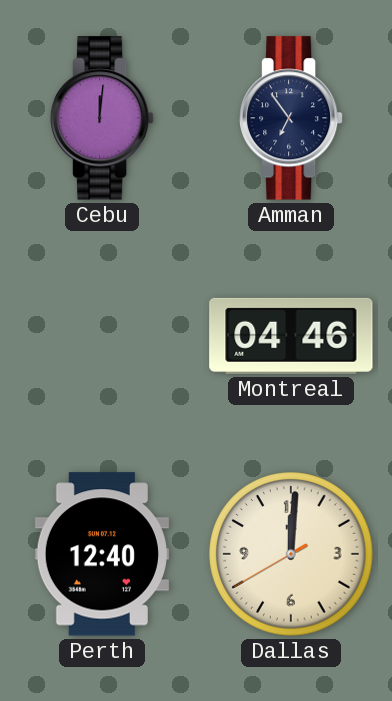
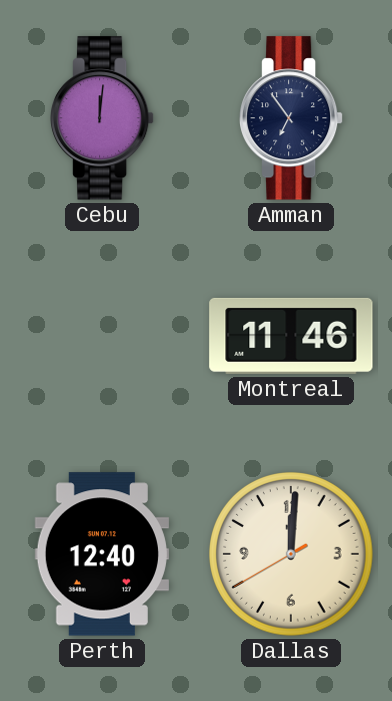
Montreal: 04:46 -> 11:46 (291, 336)
